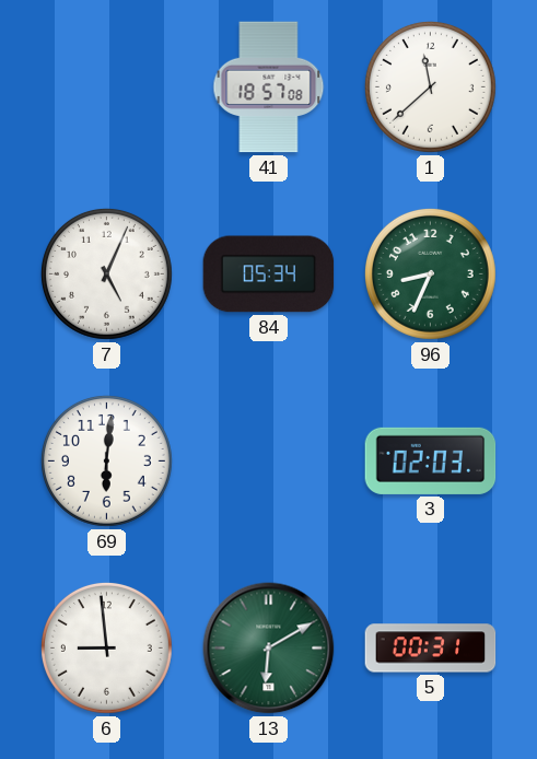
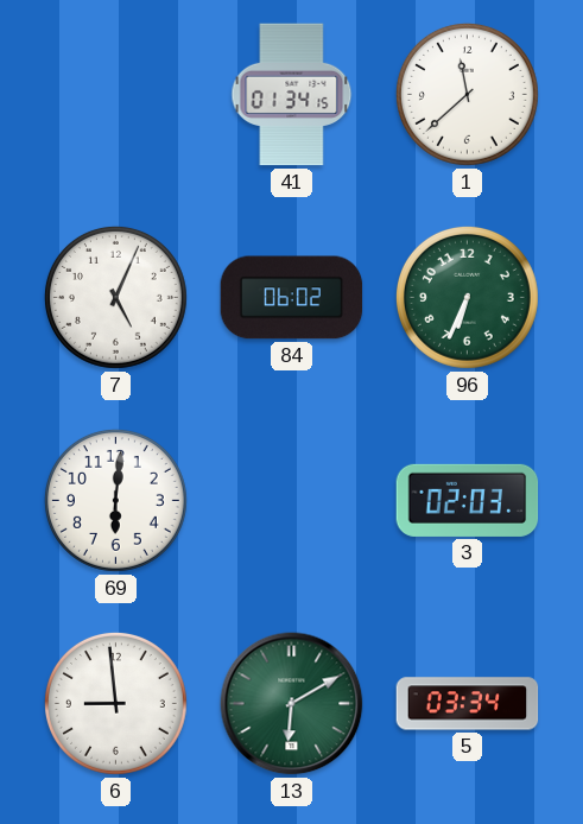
41: 18:57 -> 01:34 (292, 95)
84: 05:34 -> 06:02 (292, 298)
96: 8:34 -> 6:34 (467, 297)
5: 00:31 -> 03:34 (468, 704)
